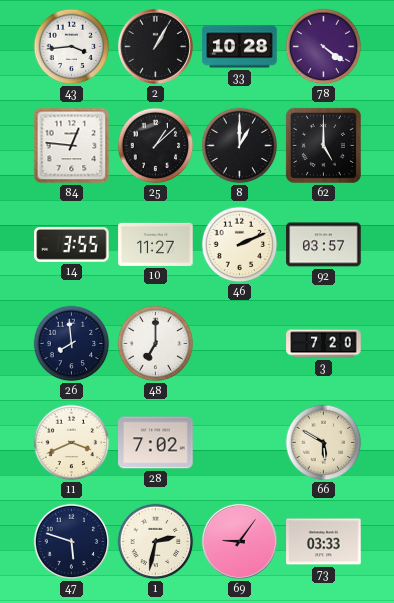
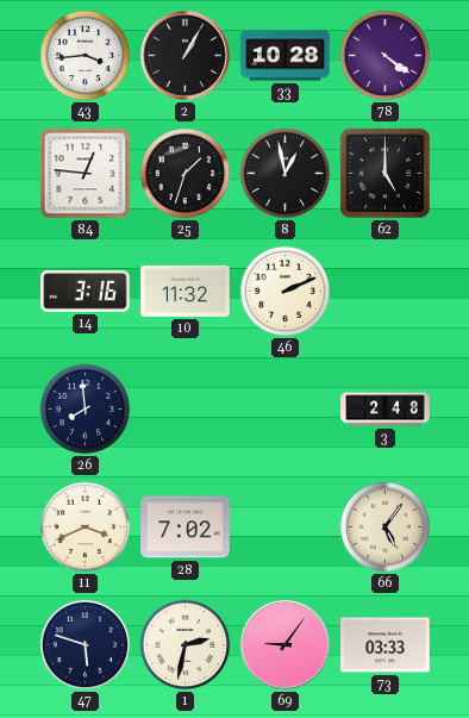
25: 1:08 -> 1:33 (186, 174)
8: 1:00 -> 12:58 (286, 174)
14: 3:55 -> 3:16 (86, 291)
10: 11:27 -> 11:32 (186, 291)
92: 03:57 -> none (324, 245)
48: 7:00 -> none (156, 344)
3: 7:20 -> 2:48 (386, 410)
66: 5:50 -> 5:06 (386, 527)
